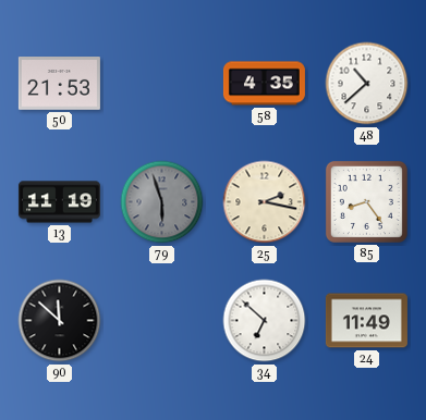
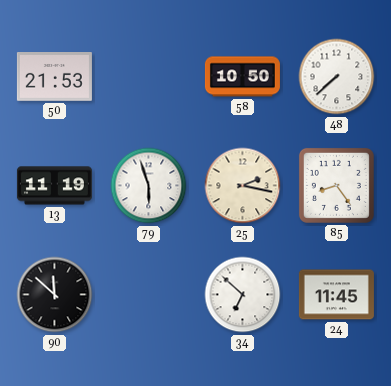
58: 4:35 -> 10:50 (242, 77)
48: 10:38 -> 7:38 (337, 77)
79 dial: grey -> white (149, 186)
24: 11:49 -> 11:45 (336, 295)
